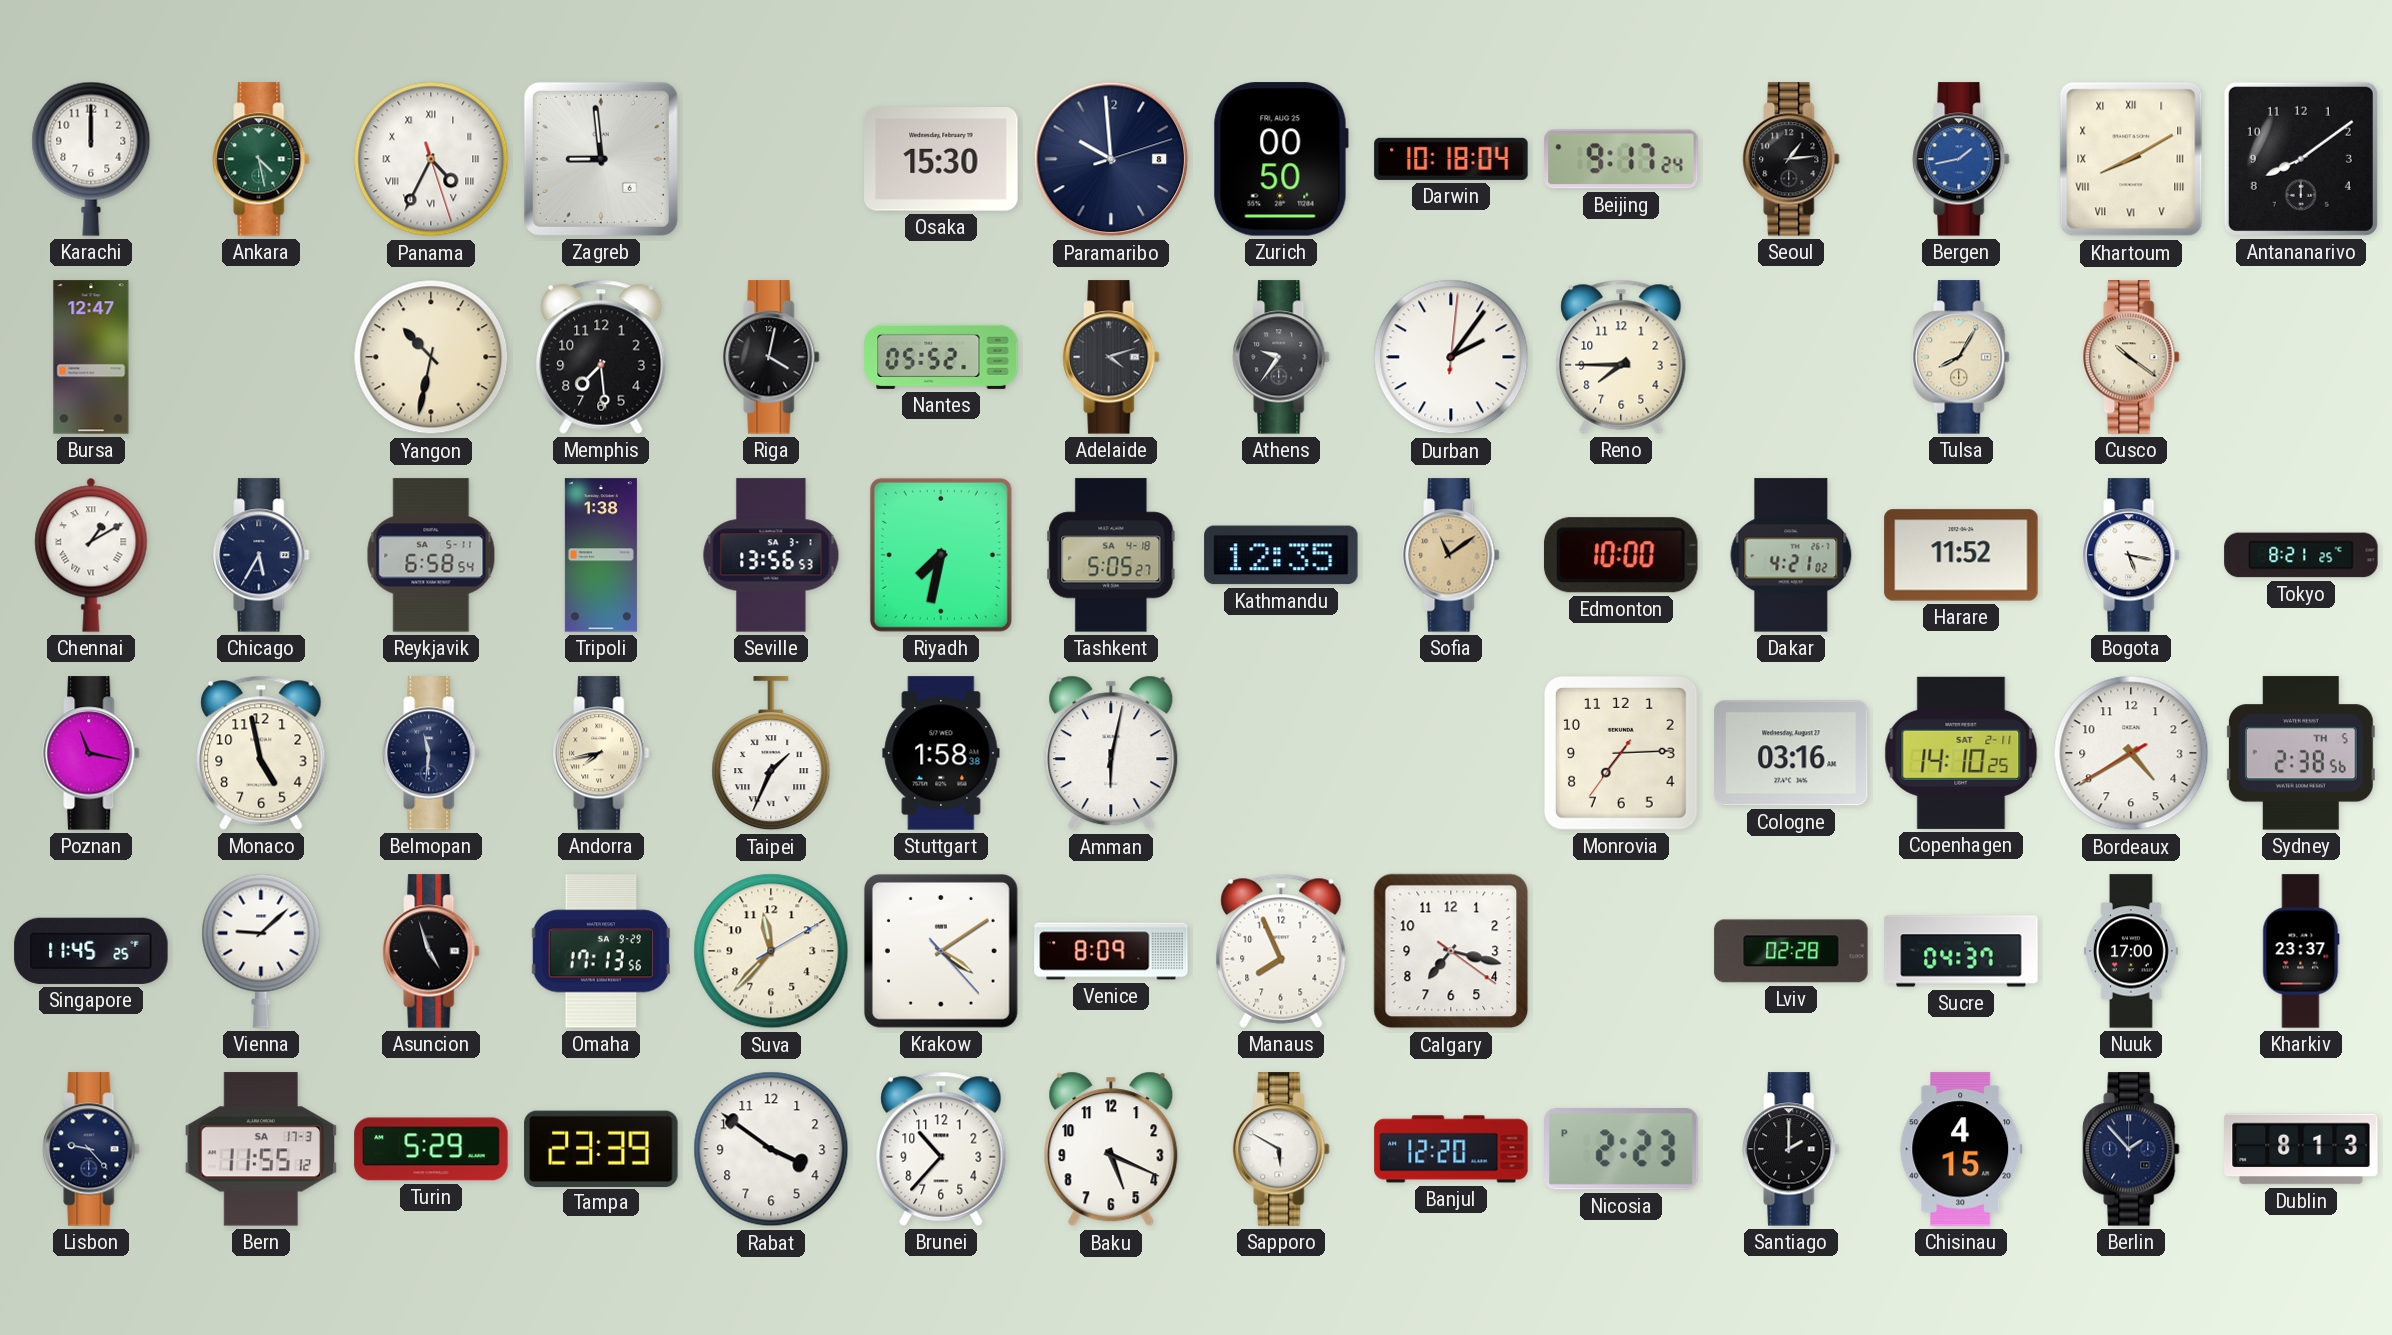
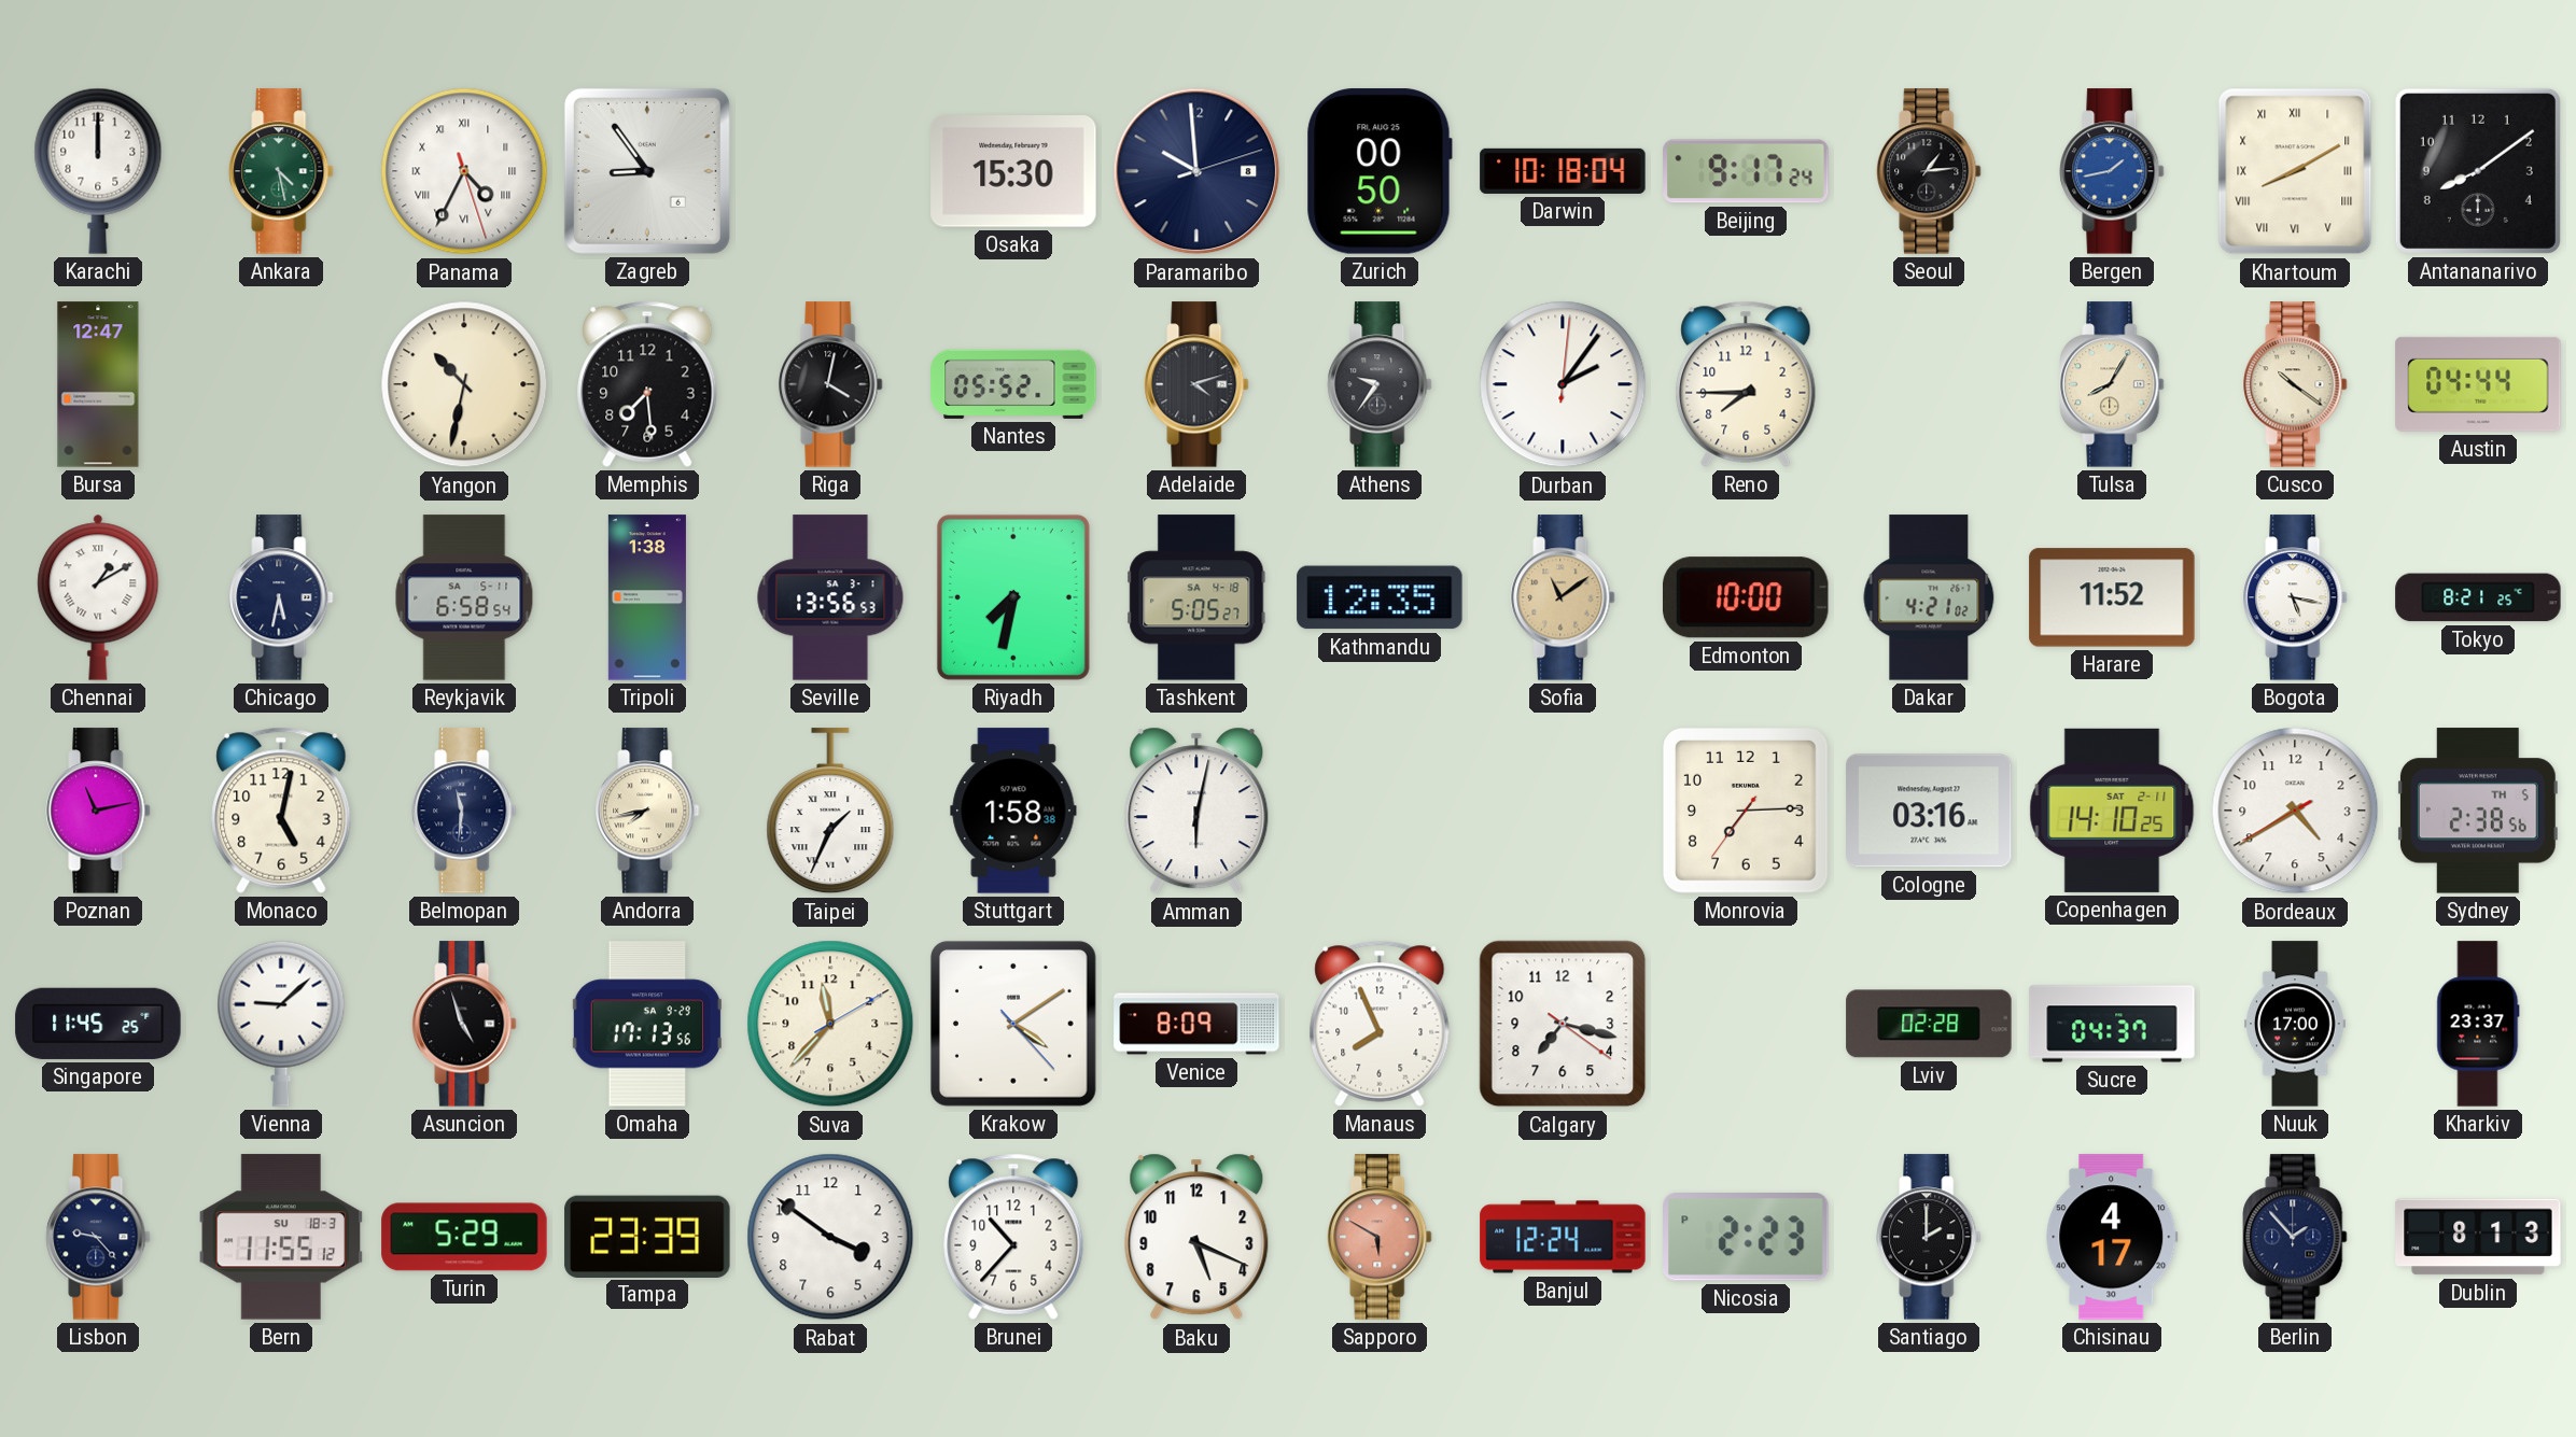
Zagreb: 8:59 -> 8:54 (647, 171)
Austin: none -> 04:44 (2478, 384)
Chicago: 5:35 -> 5:32 (281, 597)
Poznan: 11:17 -> 11:13 (98, 811)
Monaco: 4:58 -> 5:02 (281, 811)
Bern date: SA 17-3 -> SU 18-3 (281, 1237)
Sapporo dial: white -> salmon (1380, 1237)
Banjul: 12:20 -> 12:24 (1563, 1237)
Chisinau: 4:15 -> 4:17 (2112, 1237)
